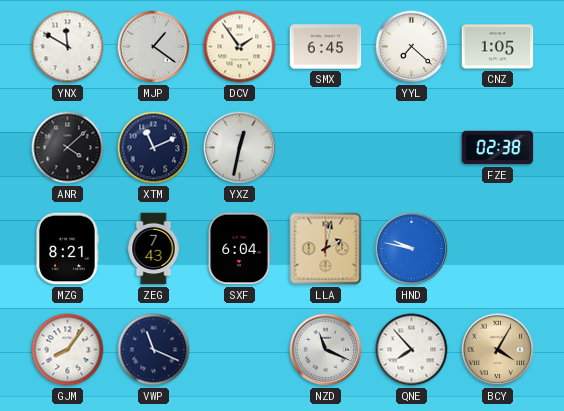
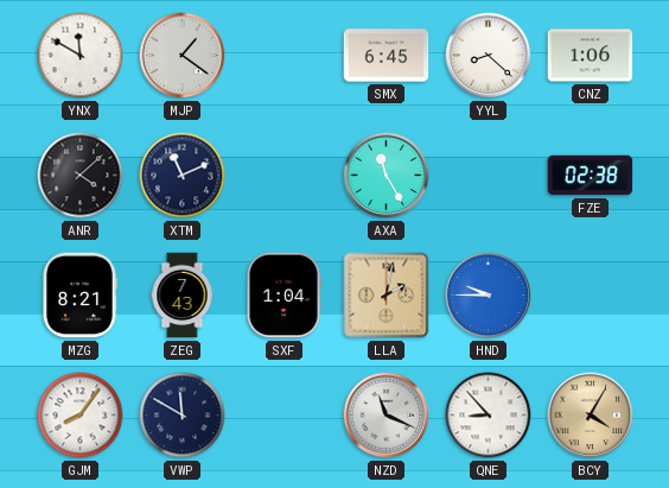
DCV: 1:54 -> none (240, 47)
YYL: 7:22 -> 8:22 (489, 56)
CNZ: 1:05 -> 1:06 (591, 56)
YXZ: 12:32 -> none (240, 148)
AXA: none -> 11:25 (387, 176)
SXF: 6:04 -> 1:04 (283, 296)
HND: 9:47 -> 9:45 (489, 296)
VWP: 11:19 -> 11:50 (183, 416)
QNE: 7:53 -> 8:53 (489, 416)
